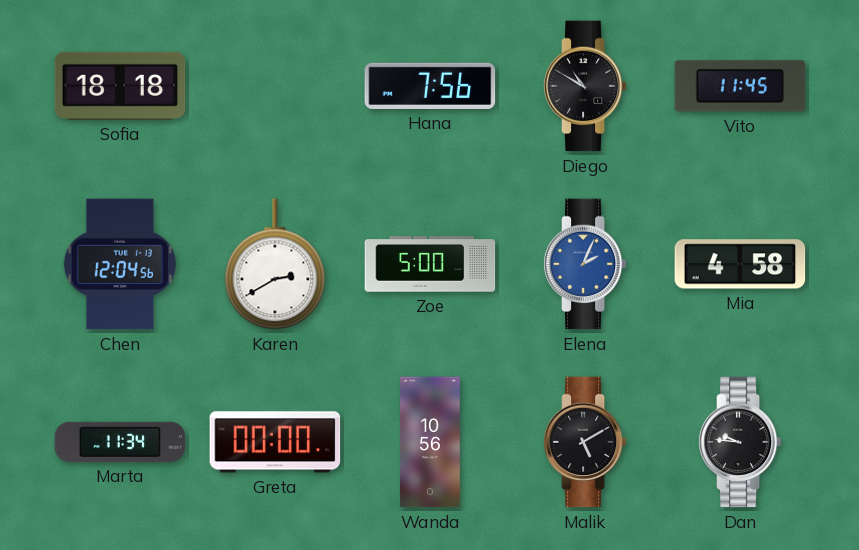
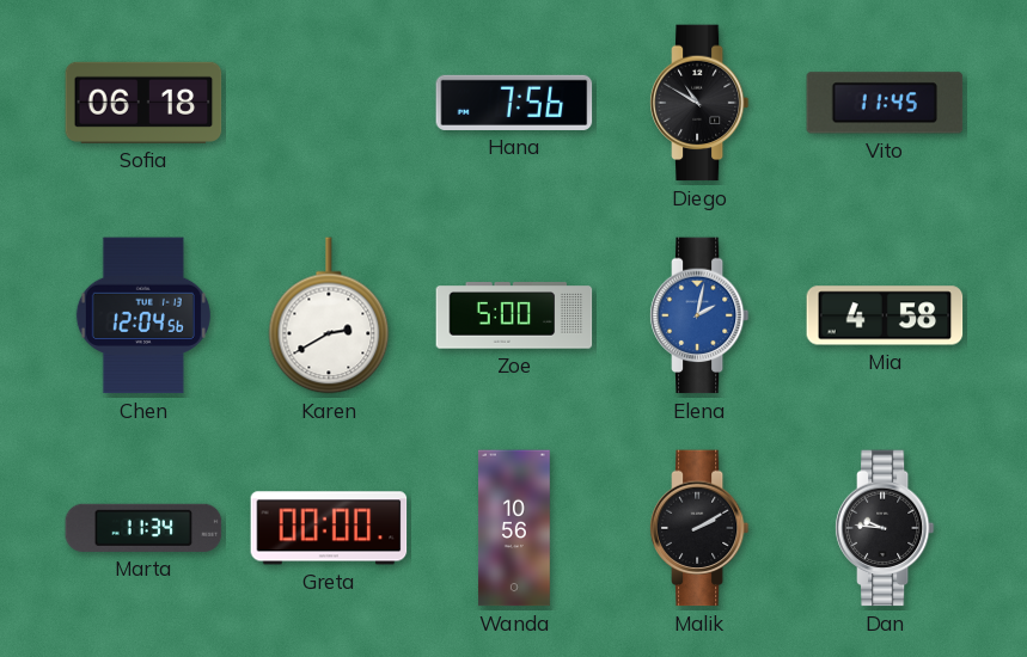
Sofia: 18:18 -> 06:18 (143, 103)
Elena: 2:04 -> 2:02 (699, 315)
Malik: 5:10 -> 2:10 (699, 528)
